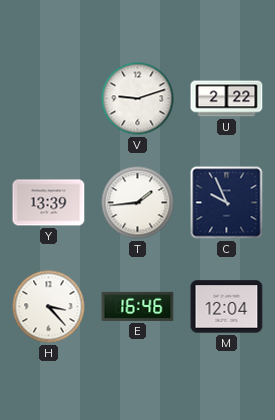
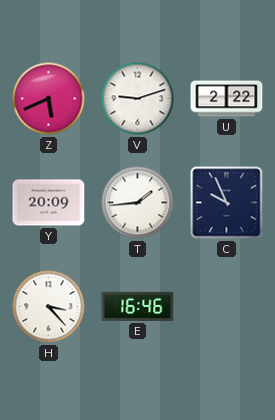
Z: none -> 5:41 (49, 99)
Y: 13:39 -> 20:09 (49, 203)
M: 12:04 -> none (227, 307)
